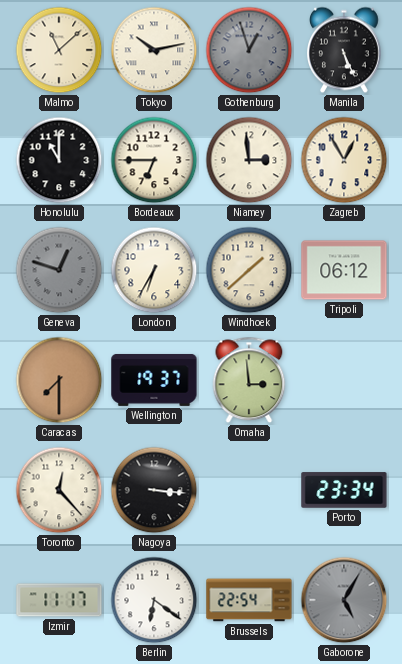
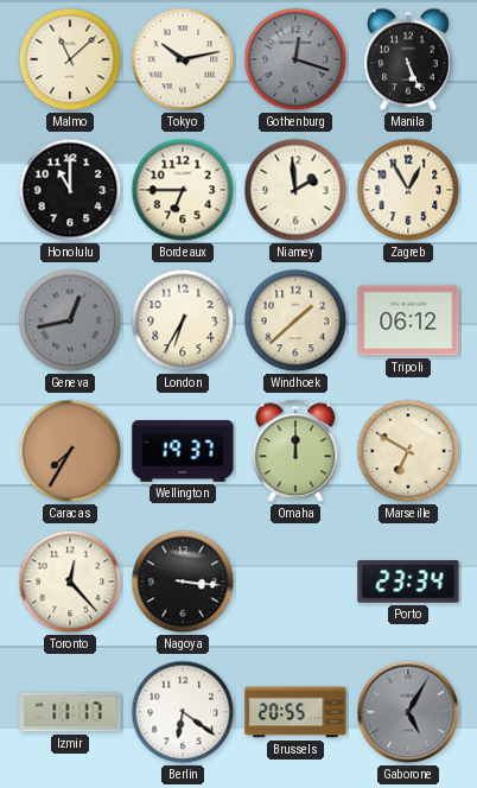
Gothenburg: 12:57 -> 12:18 (295, 59)
Niamey: 2:59 -> 1:59 (295, 190)
Geneva: 12:48 -> 12:43 (70, 320)
Caracas: 7:30 -> 7:35 (70, 451)
Omaha: 2:59 -> 12:00 (295, 451)
Marseille: none -> 6:50 (408, 451)
Brussels: 22:54 -> 20:55 (295, 712)
